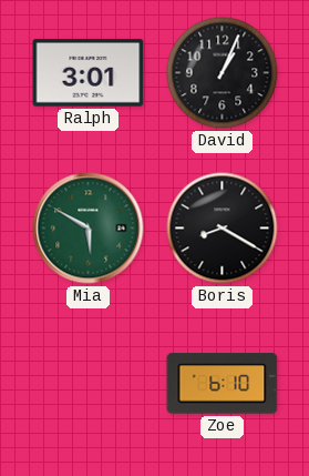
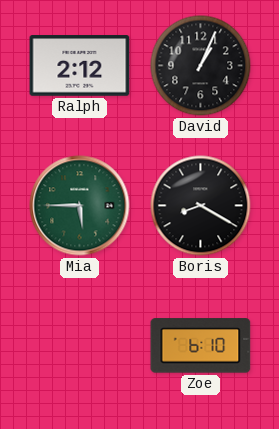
Ralph: 3:01 -> 2:12 (80, 66)
Mia: 5:50 -> 5:45 (80, 206)
